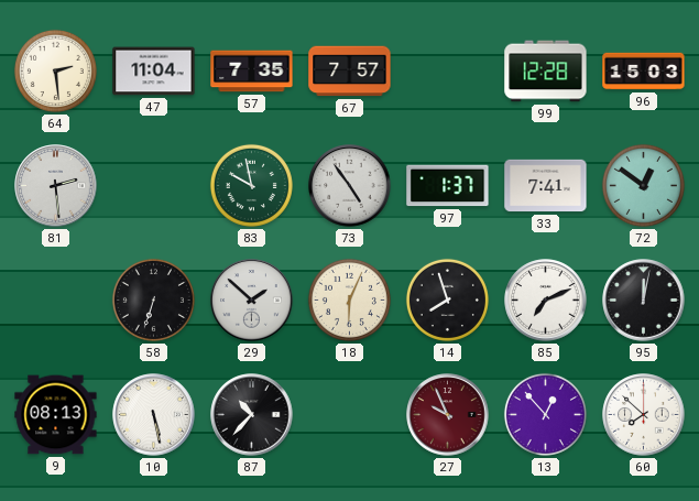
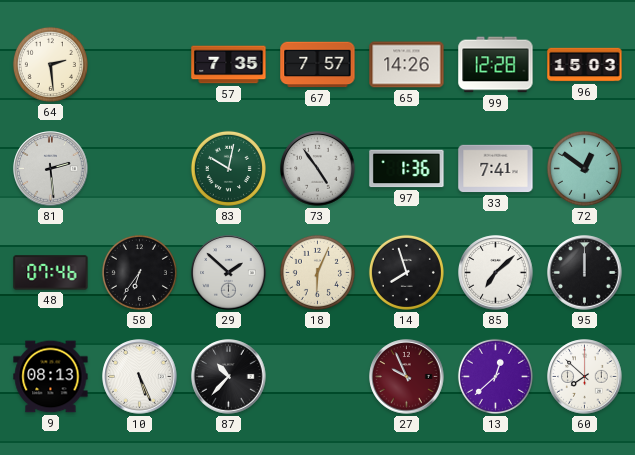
47: 11:04 -> none (154, 72)
65: none -> 14:26 (407, 65)
83: 9:58 -> 10:02 (228, 168)
97: 1:37 -> 1:36 (407, 169)
48: none -> 07:46 (51, 273)
58: 6:33 -> 6:36 (139, 272)
85: 7:11 -> 7:08 (496, 273)
95: 12:02 -> 12:00 (585, 273)
10: 5:28 -> 5:26 (140, 377)
13: 12:53 -> 12:38 (495, 376)
